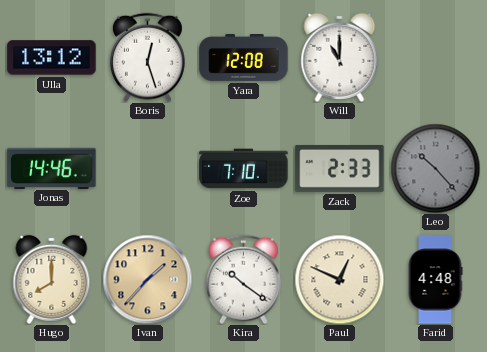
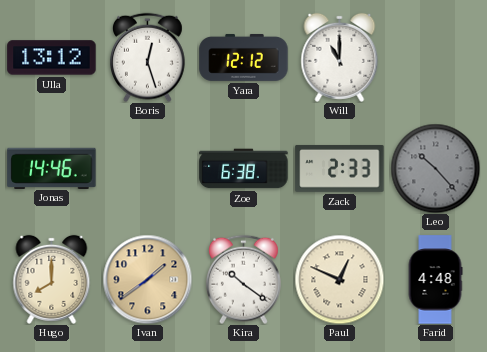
Yara: 12:08 -> 12:12 (244, 57)
Zoe: 7:10 -> 6:38 (244, 169)
Ivan: 1:37 -> 1:39 (147, 279)
